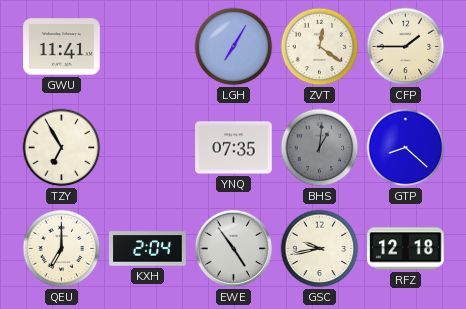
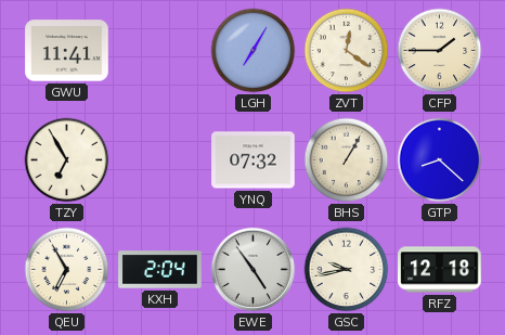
YNQ: 07:35 -> 07:32 (254, 160)
BHS: 1:01 -> 1:05 (347, 160)
BHS dial: grey -> cream (347, 160)
QEU: 7:00 -> 6:55 (67, 270)
